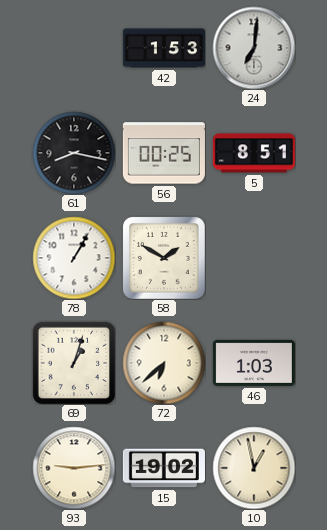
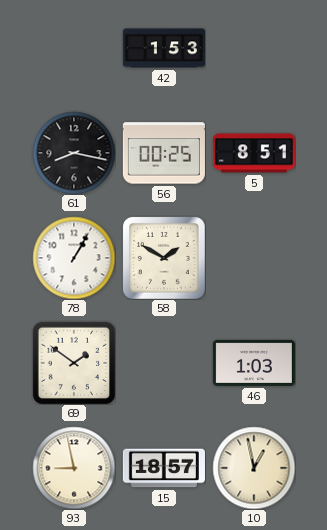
24: 7:01 -> none (254, 48)
69: 1:03 -> 1:51 (73, 362)
72: 6:38 -> none (164, 363)
93: 9:14 -> 8:58 (74, 468)
15: 19:02 -> 18:57 (164, 468)
